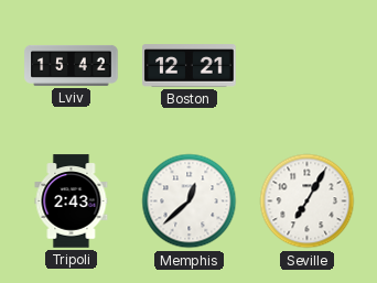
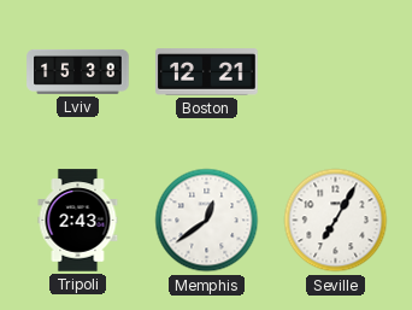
Lviv: 15:42 -> 15:38 (78, 71)
Memphis: 12:38 -> 12:39 (207, 221)
